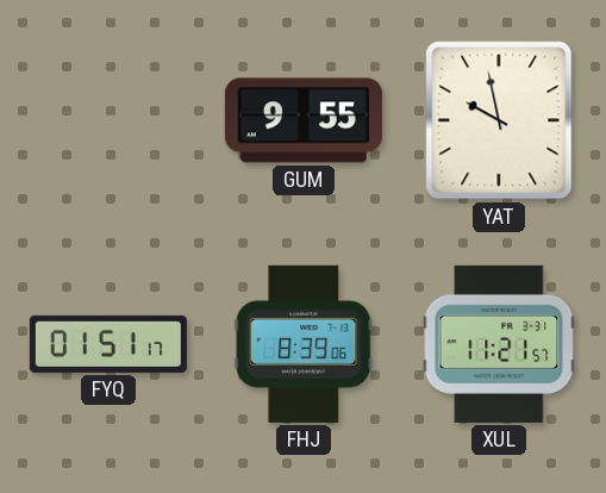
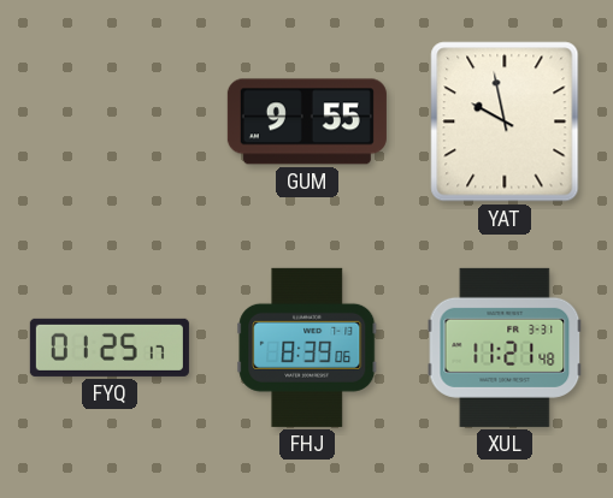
FYQ: 01:51 -> 01:25 (110, 348)
XUL: 11:21:57 -> 11:21:48 (505, 348)
